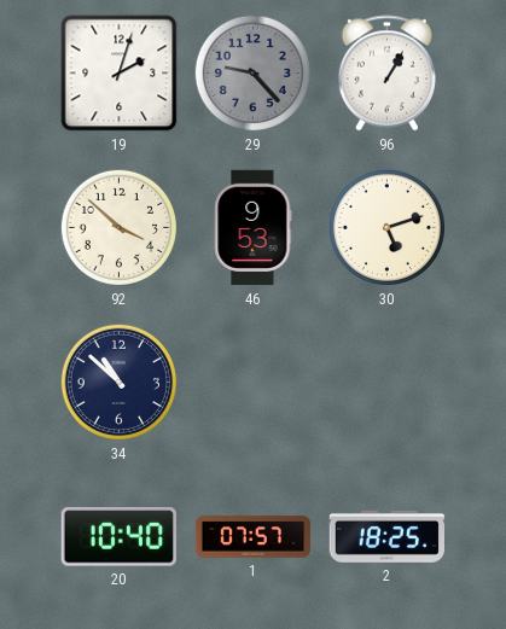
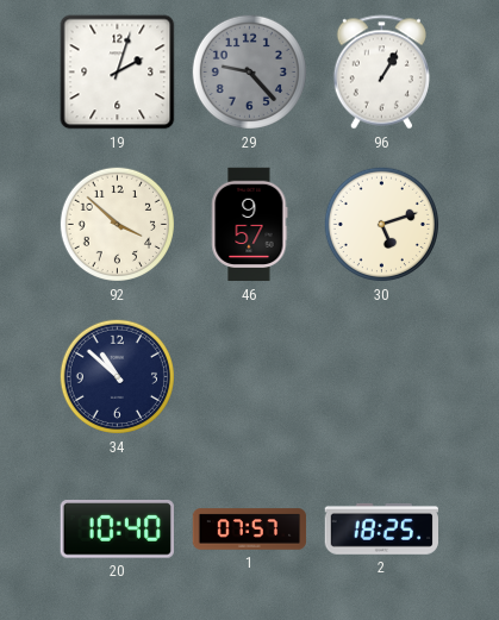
46: 9:53 -> 9:57 (250, 225)
